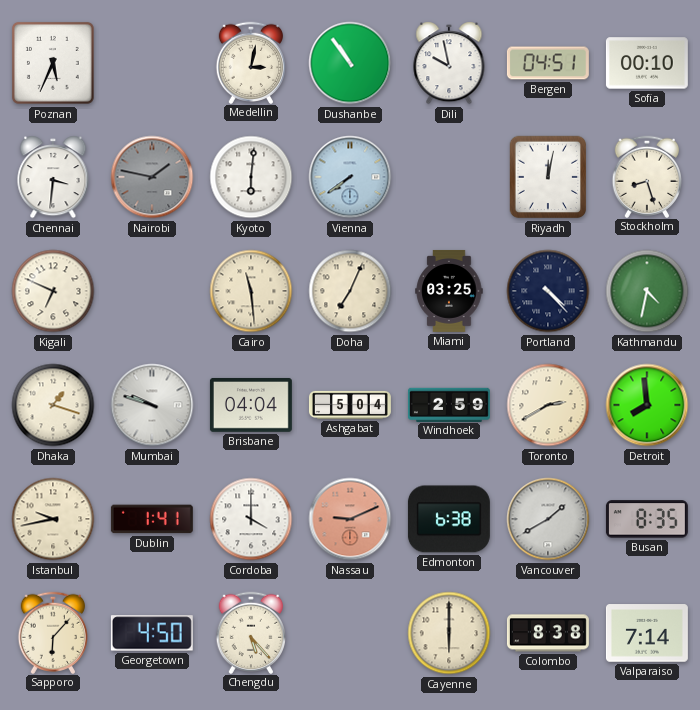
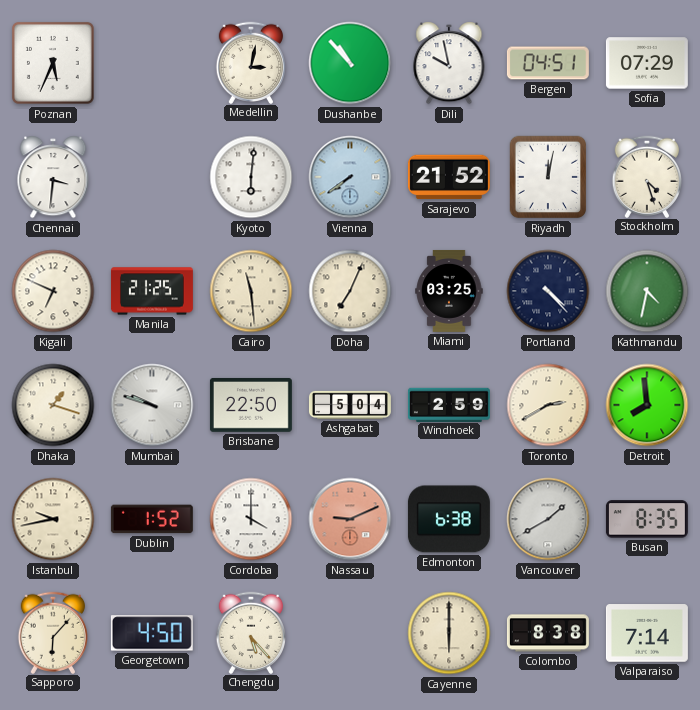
Dushanbe: 10:54 -> 10:53 (350, 63)
Sofia: 00:10 -> 07:29 (647, 63)
Nairobi: 1:47 -> none (152, 177)
Sarajevo: none -> 21:52 (449, 177)
Stockholm: 8:27 -> 4:27 (646, 176)
Manila: none -> 21:25 (152, 291)
Brisbane: 04:04 -> 22:50 (251, 405)
Dublin: 1:41 -> 1:52 (152, 519)
